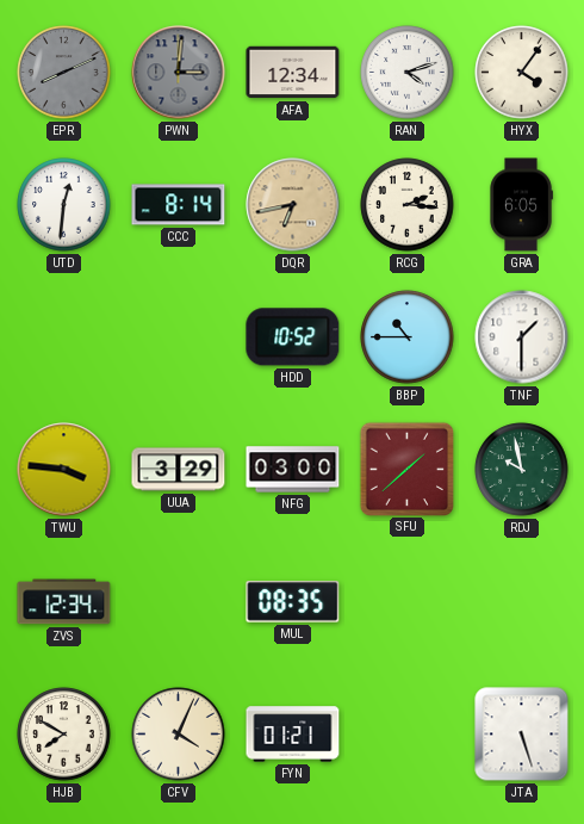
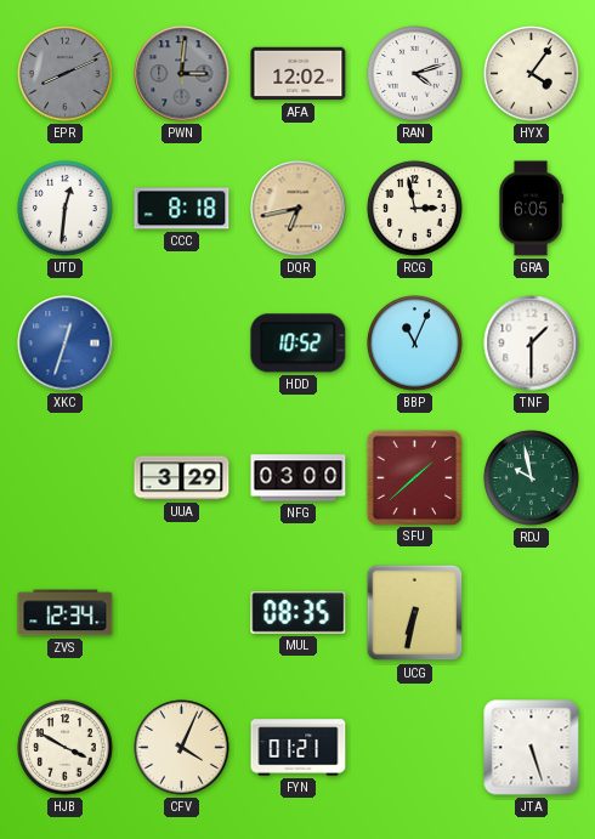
AFA: 12:34 -> 12:02 (299, 74)
CCC: 8:14 -> 8:18 (182, 209)
RCG: 2:16 -> 2:58 (415, 209)
XKC: none -> 12:33 (66, 344)
BBP: 10:45 -> 11:04 (415, 344)
TWU: 3:46 -> none (64, 470)
UCG: none -> 6:32 (415, 613)
HJB: 7:50 -> 3:50 (66, 748)
